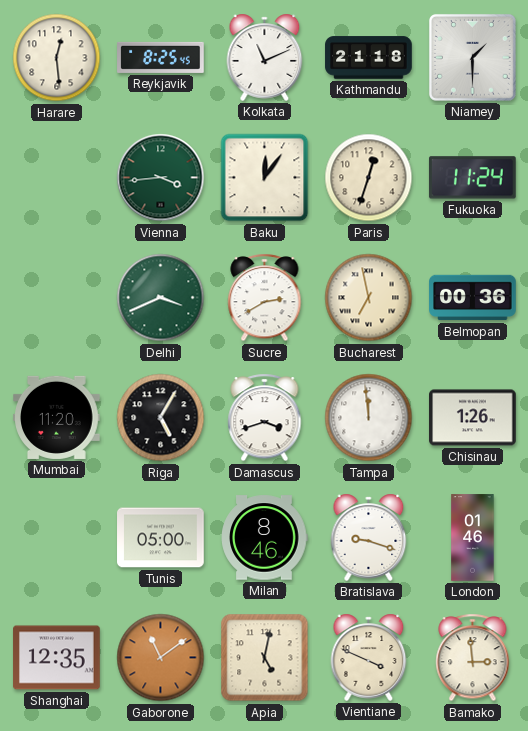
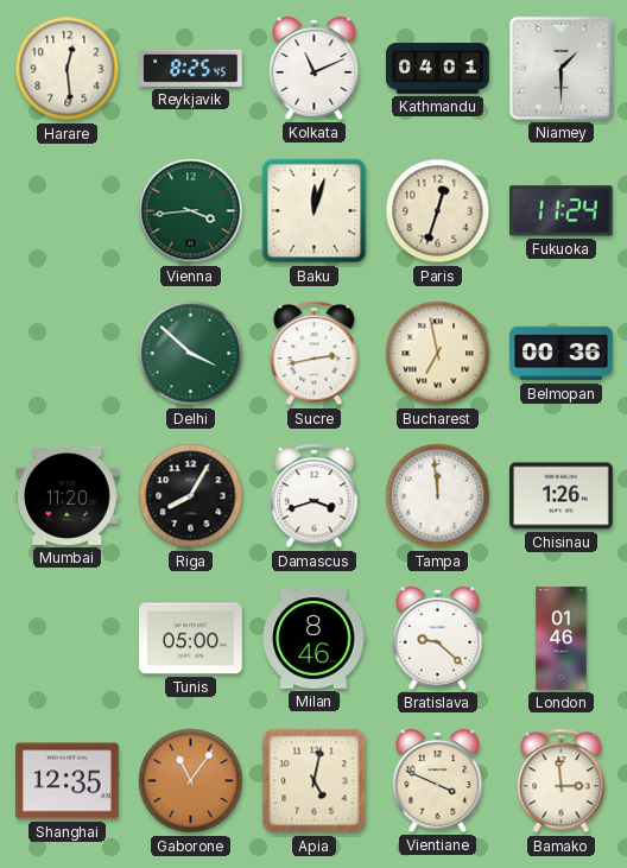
Kathmandu: 21:18 -> 04:01 (438, 69)
Baku: 12:06 -> 12:03 (315, 211)
Delhi: 3:41 -> 3:52 (191, 354)
Sucre: 2:40 -> 2:43 (315, 354)
Riga: 5:05 -> 8:05 (191, 496)
Bratislava: 9:18 -> 9:22 (438, 638)
Gaborone: 11:09 -> 11:06 (191, 781)
